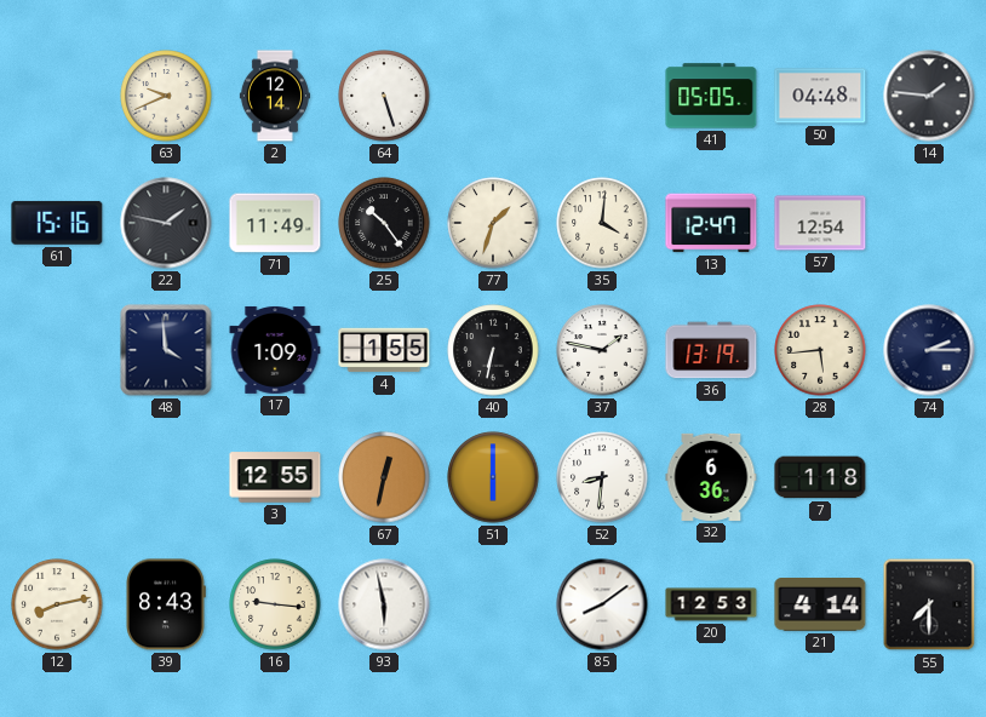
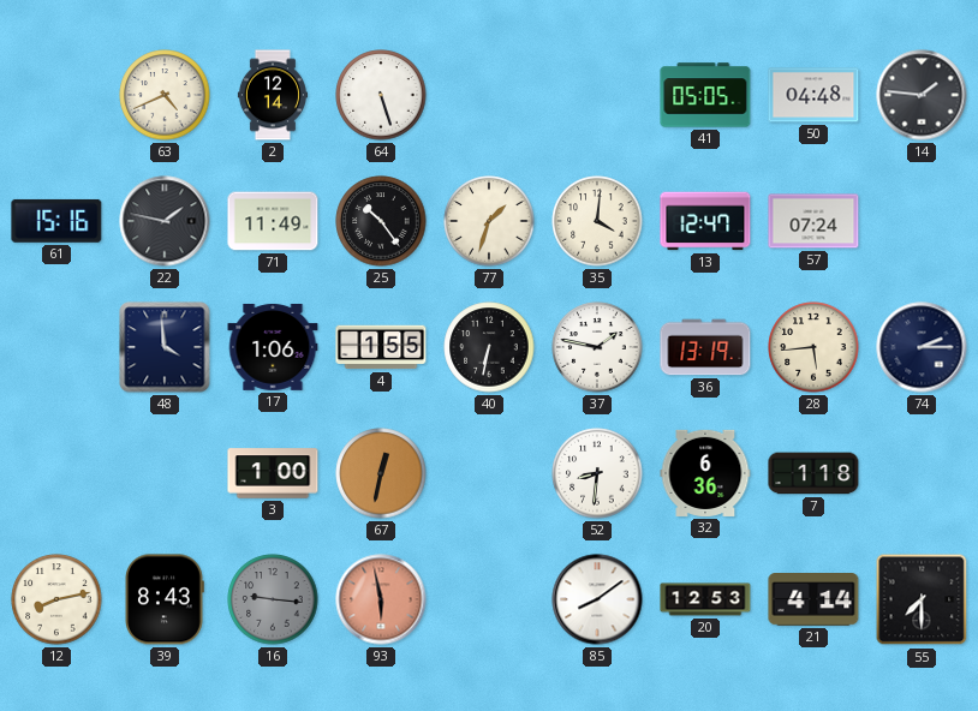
63: 9:41 -> 4:41 (165, 95)
57: 12:54 -> 07:24 (813, 221)
17: 1:09 -> 1:06 (273, 347)
3: 12:55 -> 1:00 (273, 473)
51: 6:00 -> none (493, 477)
16 dial: cream -> grey (273, 599)
93 dial: white -> salmon (381, 599)
